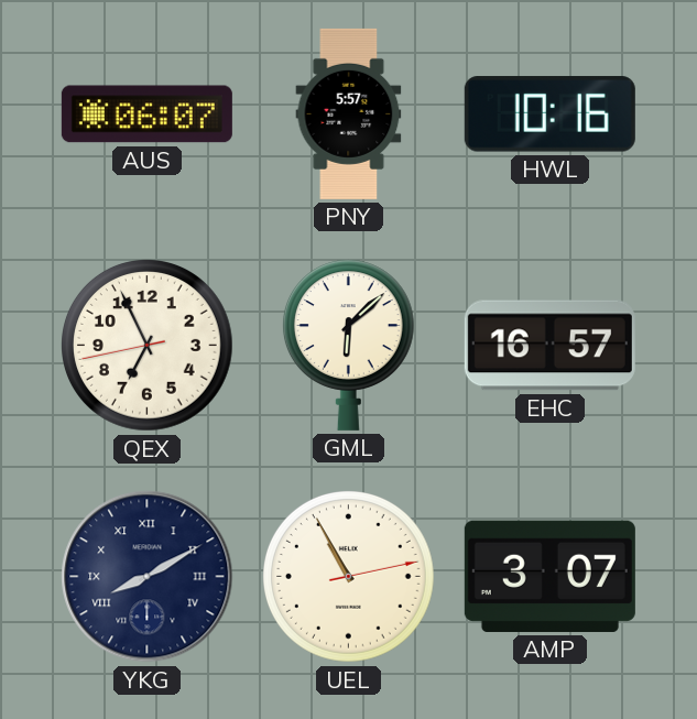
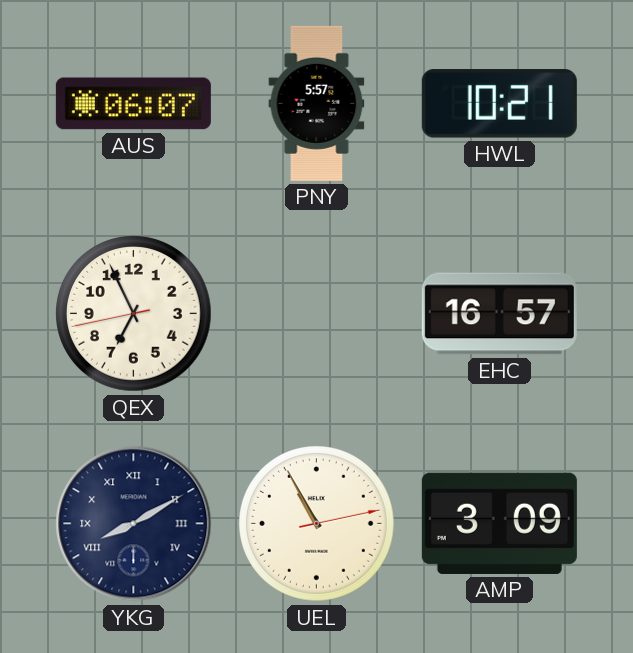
HWL: 10:16 -> 10:21 (499, 104)
GML: 6:08 -> none (348, 345)
AMP: 3:07 -> 3:09 (499, 523)
